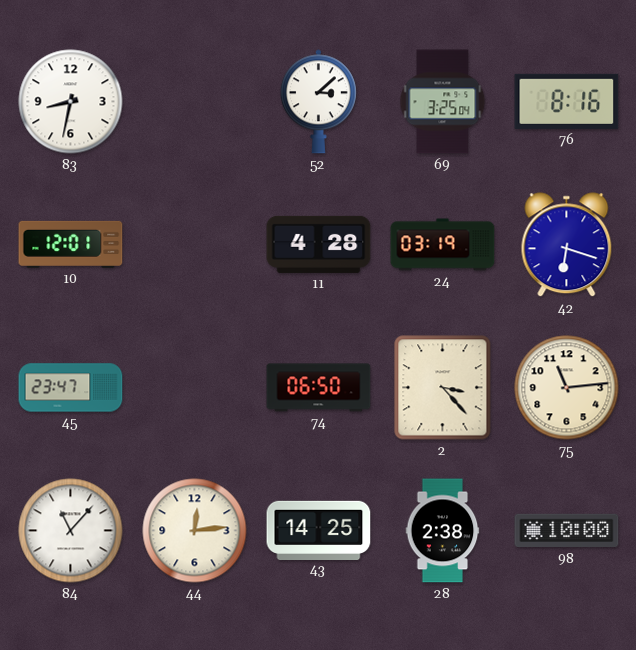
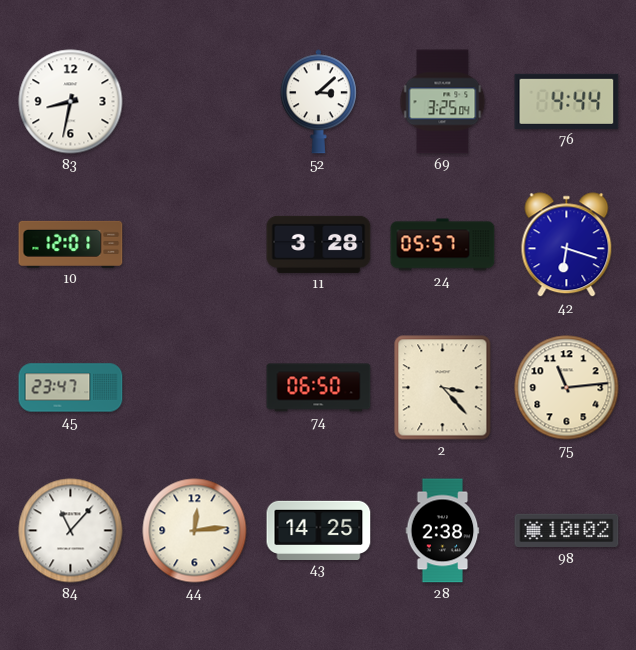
76: 8:16 -> 4:44 (567, 101)
11: 4:28 -> 3:28 (319, 244)
24: 03:19 -> 05:57 (443, 245)
98: 10:00 -> 10:02 (567, 531)
